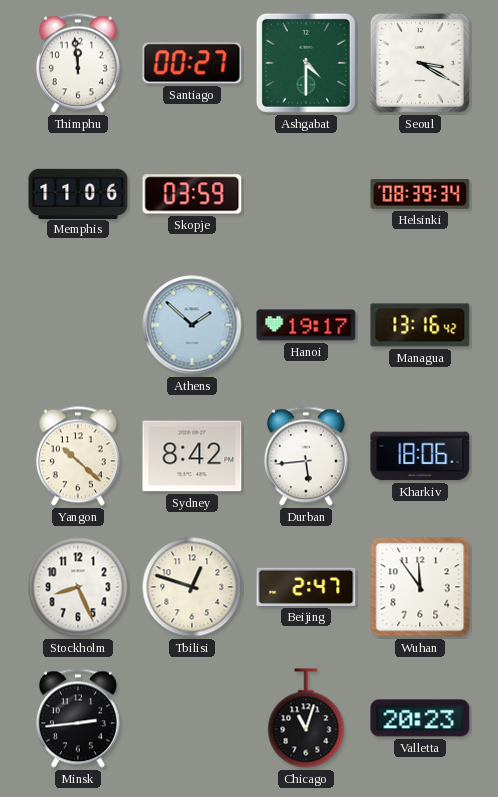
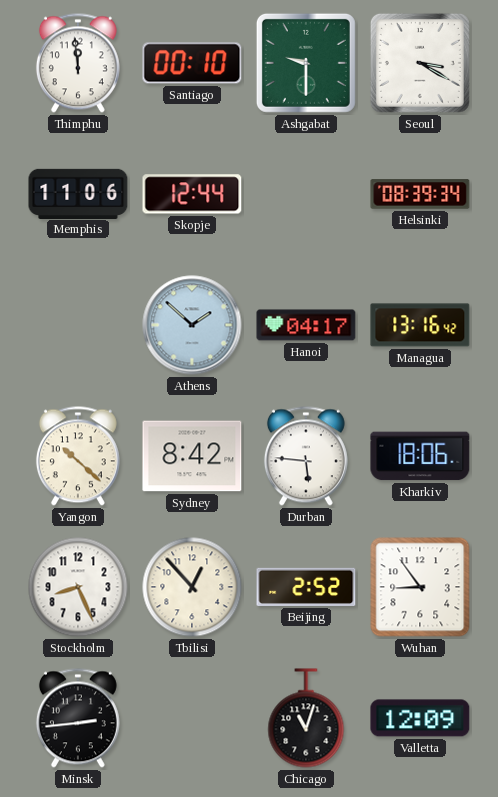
Santiago: 00:27 -> 00:10 (192, 63)
Ashgabat: 4:30 -> 9:30 (306, 63)
Skopje: 03:59 -> 12:44 (192, 194)
Hanoi: 19:17 -> 04:17 (306, 325)
Durban: 5:44 -> 5:46 (306, 456)
Tbilisi: 12:48 -> 12:53 (192, 587)
Beijing: 2:47 -> 2:52 (306, 587)
Wuhan: 11:54 -> 8:54 (420, 587)
Valletta: 20:23 -> 12:09 (420, 718)
